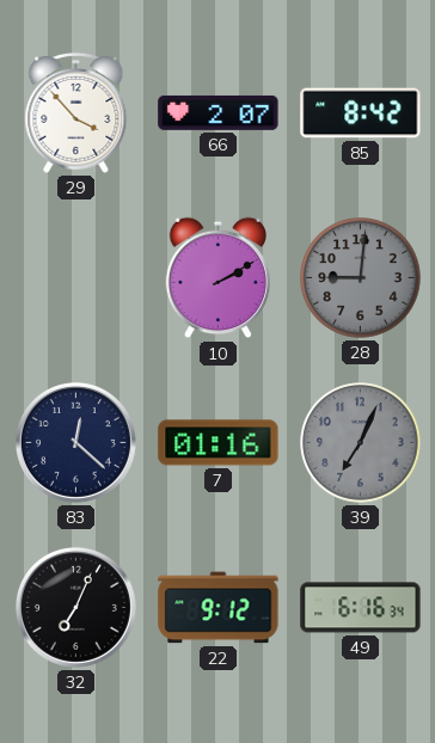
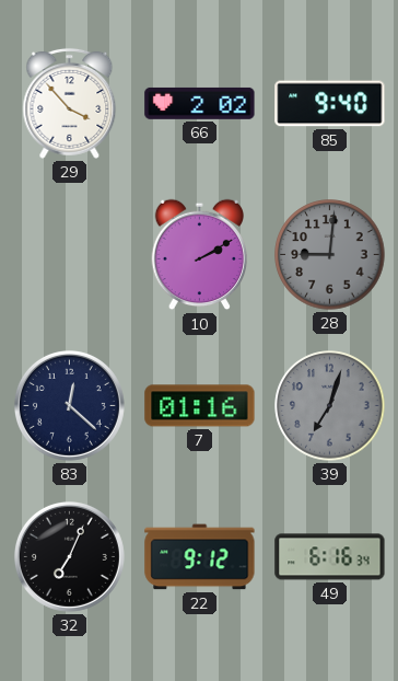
66: 2:07 -> 2:02 (200, 103)
85: 8:42 -> 9:40 (330, 104)
39: 7:04 -> 7:03 (330, 406)
